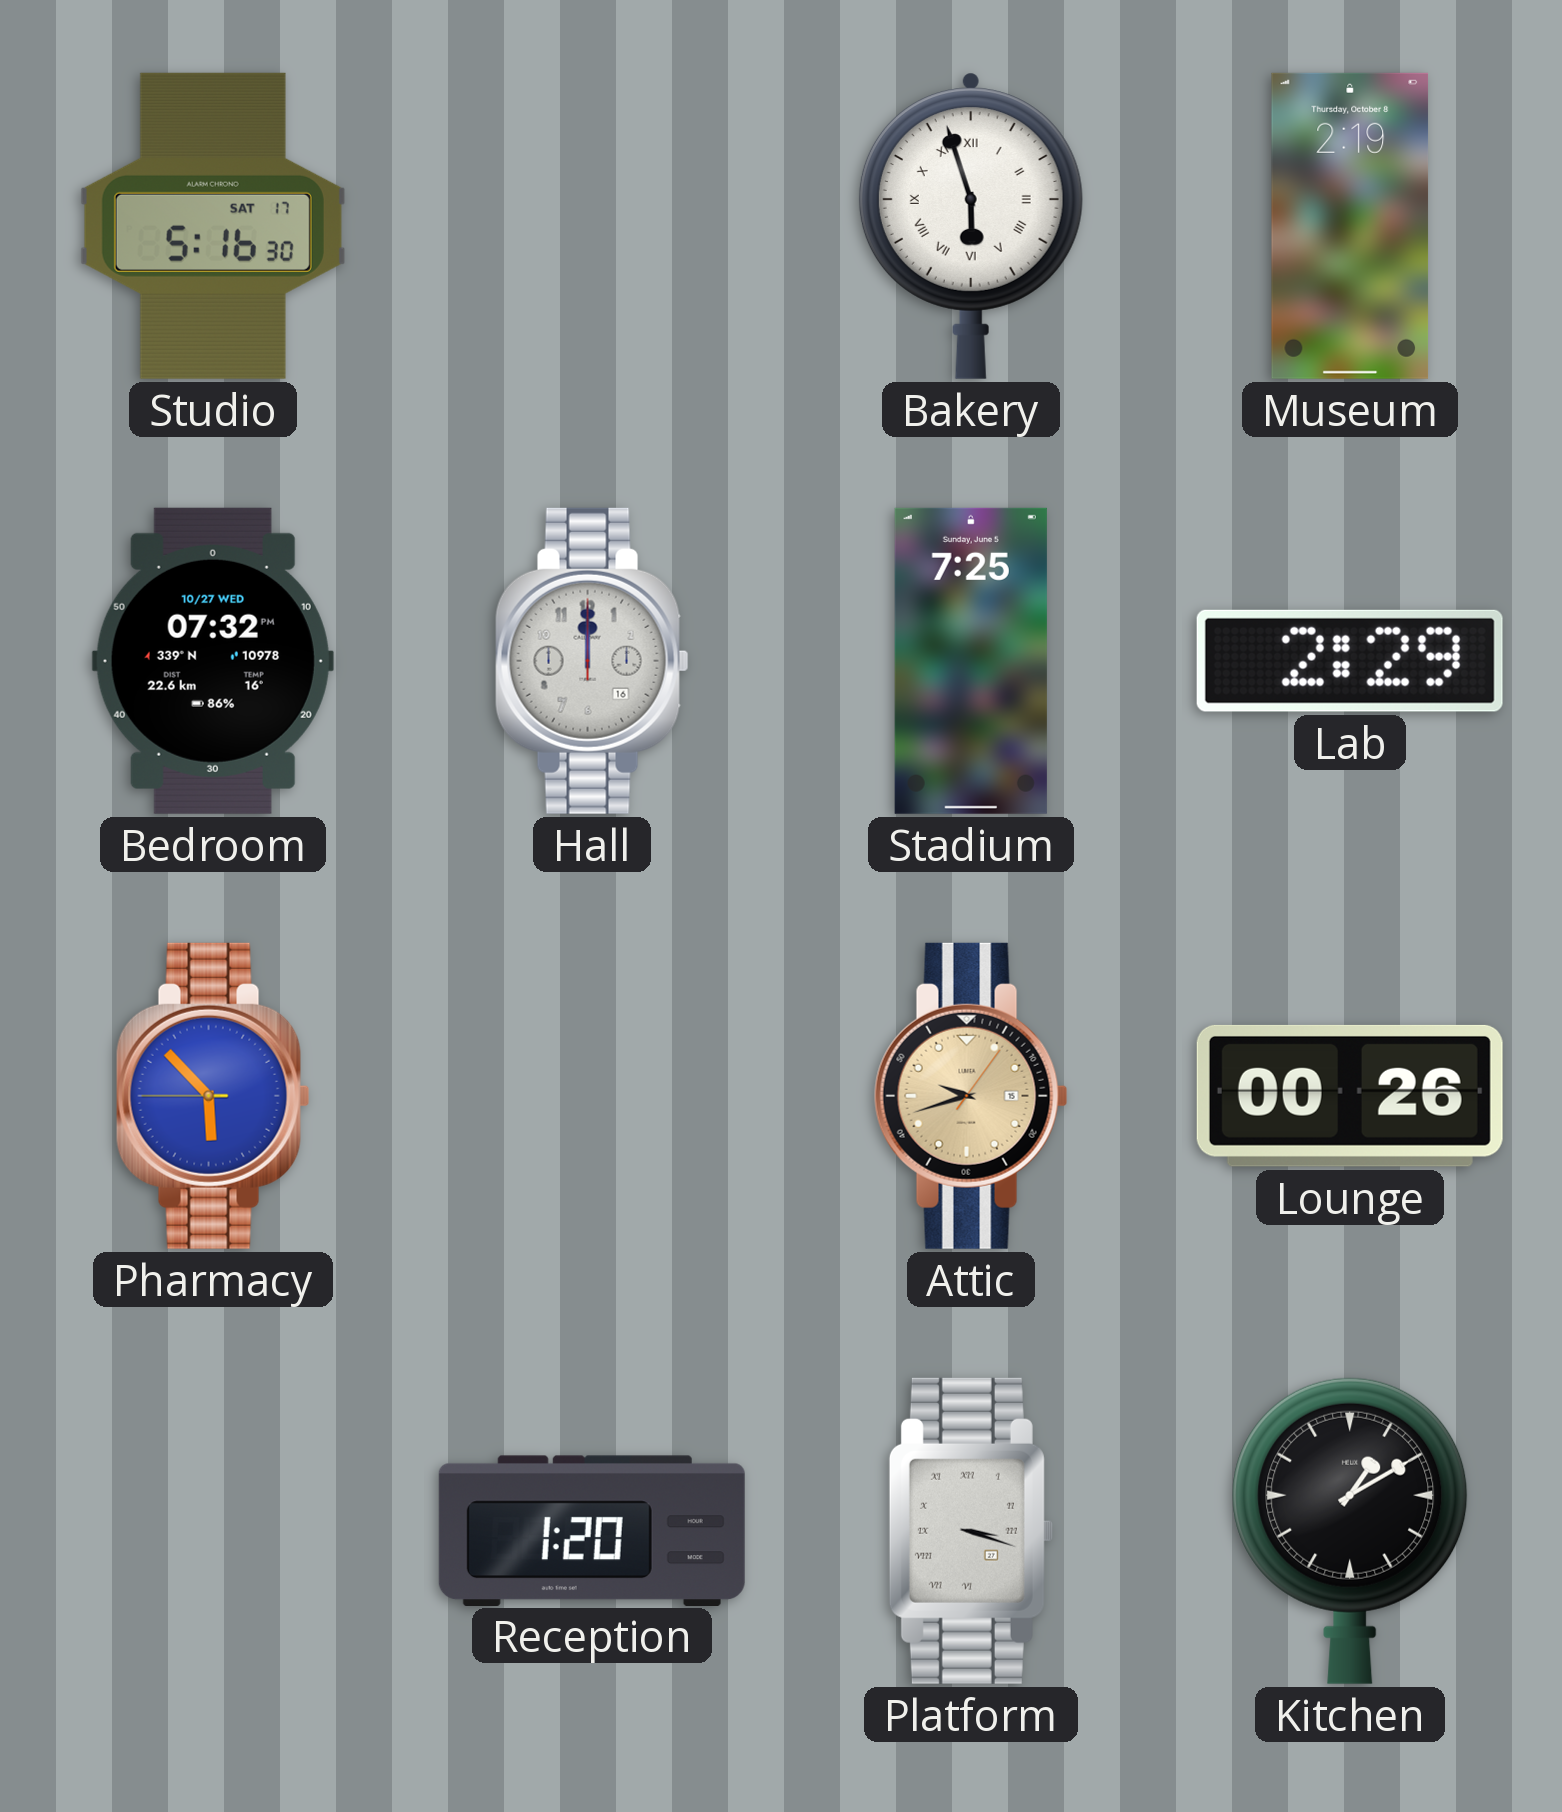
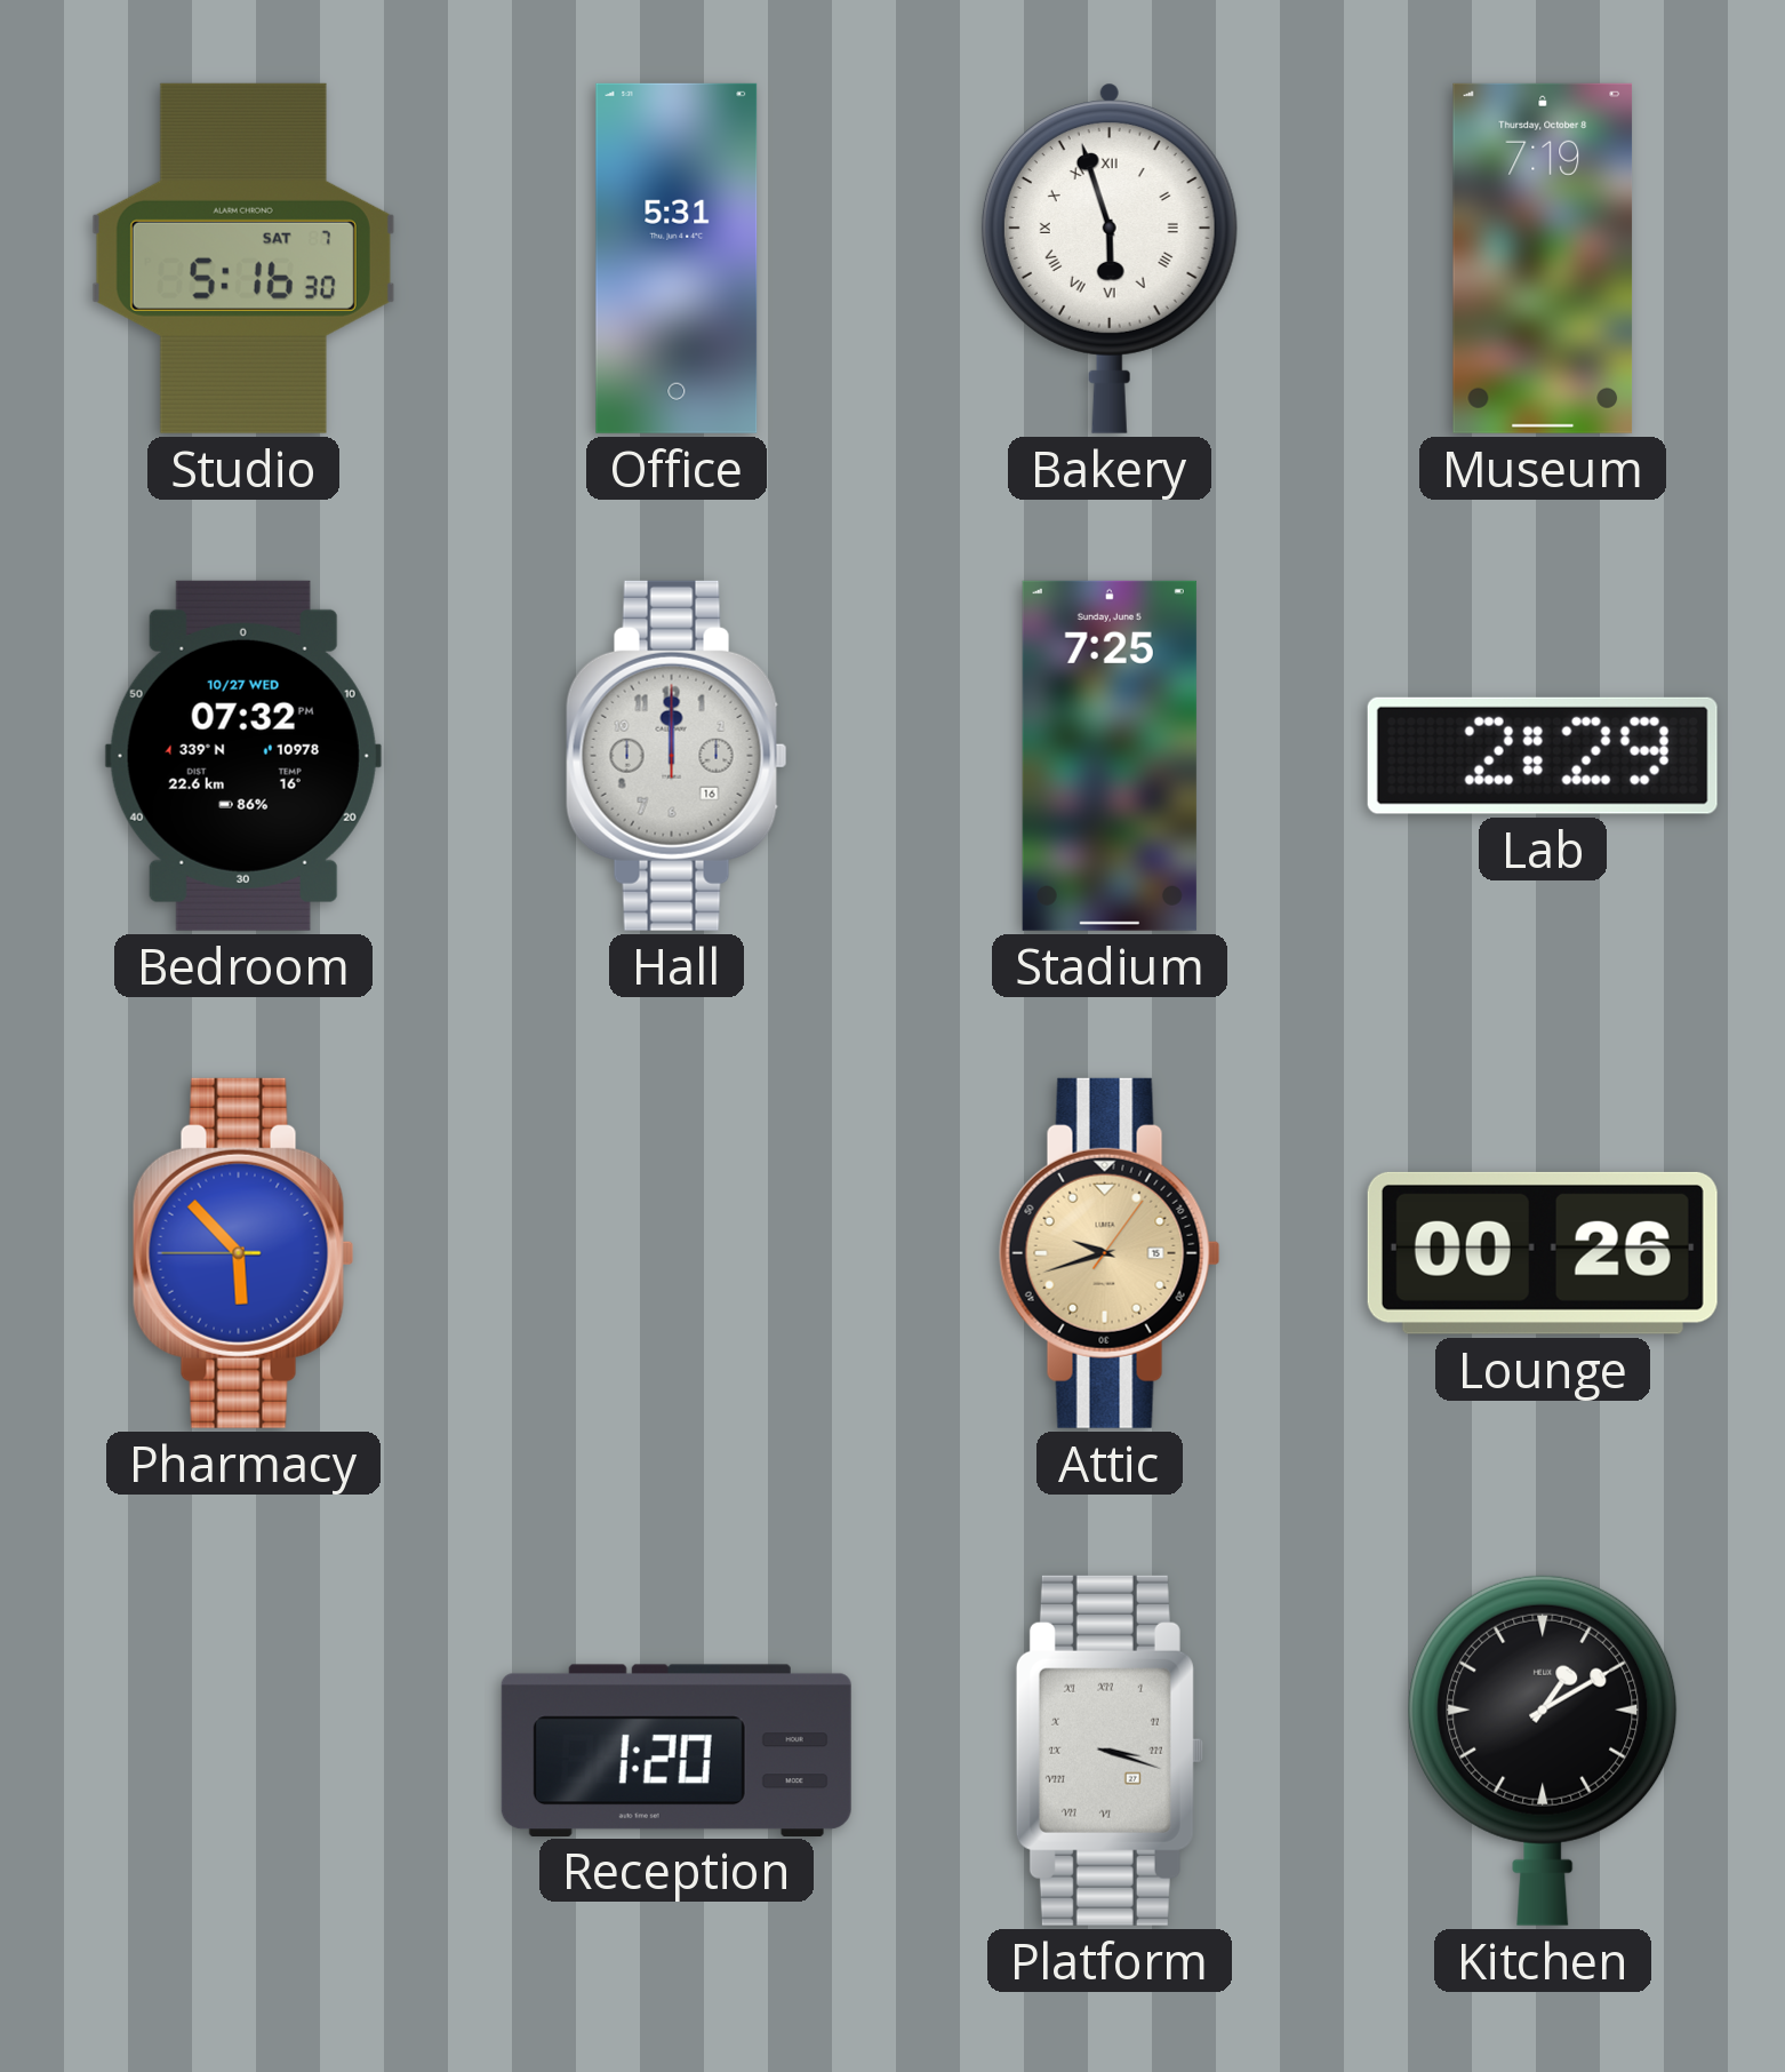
Studio date: SAT 17 -> SAT 7 (243, 258)
Office: none -> 5:31 (677, 258)
Museum: 2:19 -> 7:19 (1543, 258)
